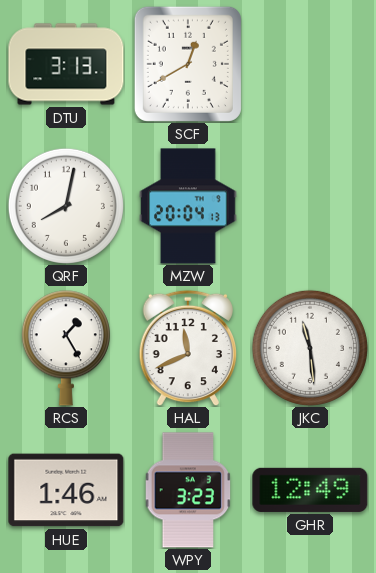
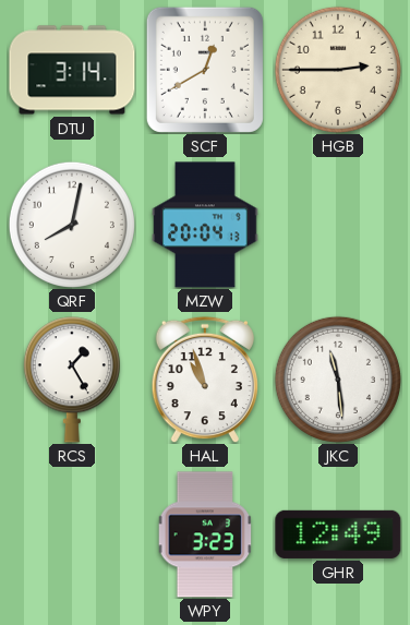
DTU: 3:13 -> 3:14 (72, 70)
HGB: none -> 2:45 (338, 70)
HAL: 11:41 -> 10:57 (204, 380)
HUE: 1:46 -> none (66, 490)
